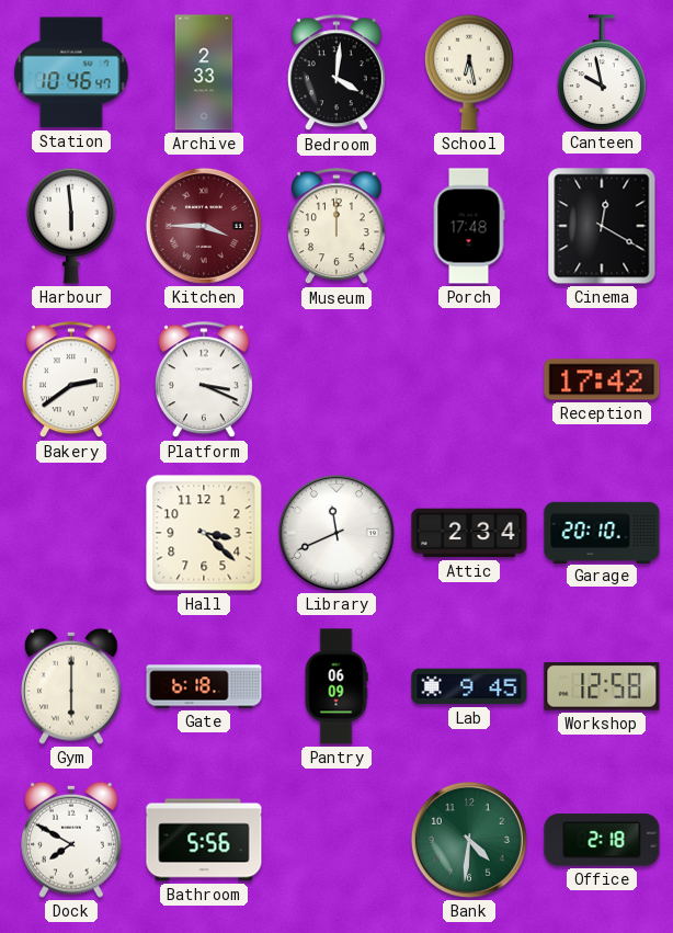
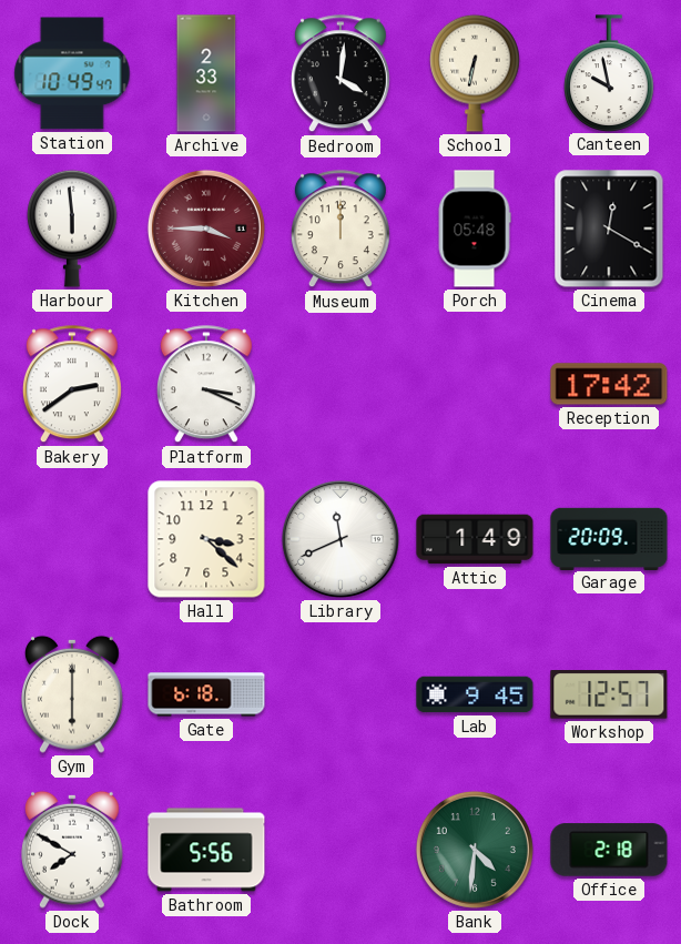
Station: 10:46 -> 10:49 (72, 73)
School: 6:28 -> 6:32 (475, 73)
Porch: 17:48 -> 05:48 (475, 229)
Attic: 2:34 -> 1:49 (475, 539)
Garage: 20:10 -> 20:09 (609, 538)
Pantry: 06:09 -> none (336, 686)
Workshop: 12:58 -> 12:57 (609, 696)
